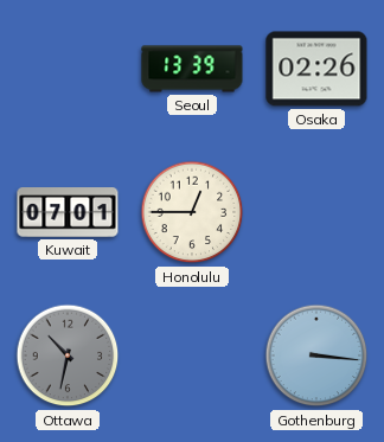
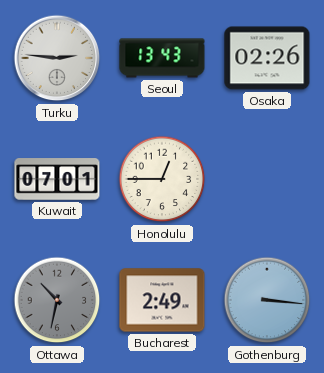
Turku: none -> 2:46 (57, 58)
Seoul: 13:39 -> 13:43 (162, 58)
Bucharest: none -> 2:49 (162, 300)
